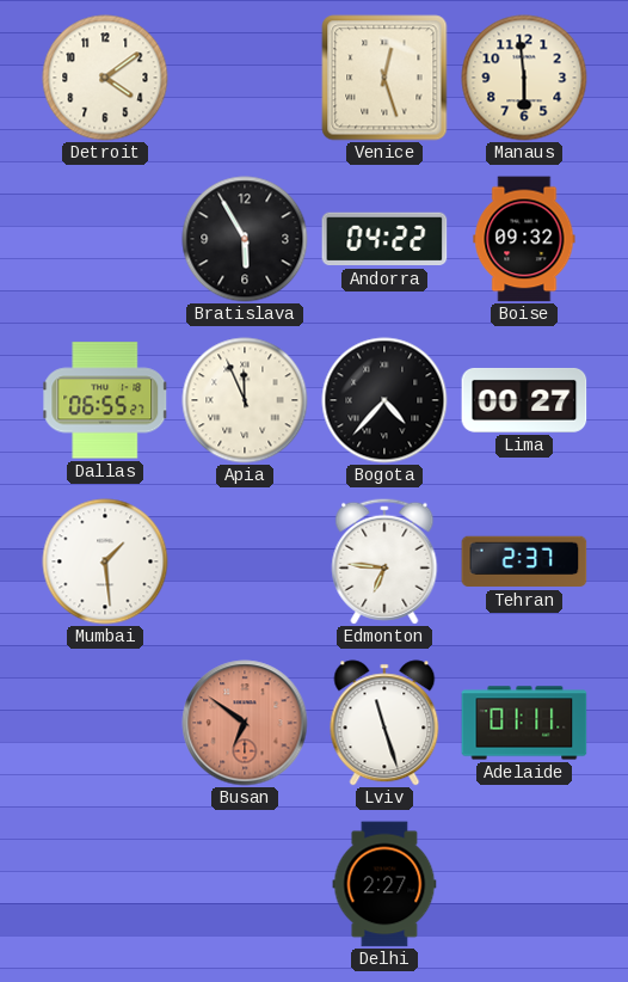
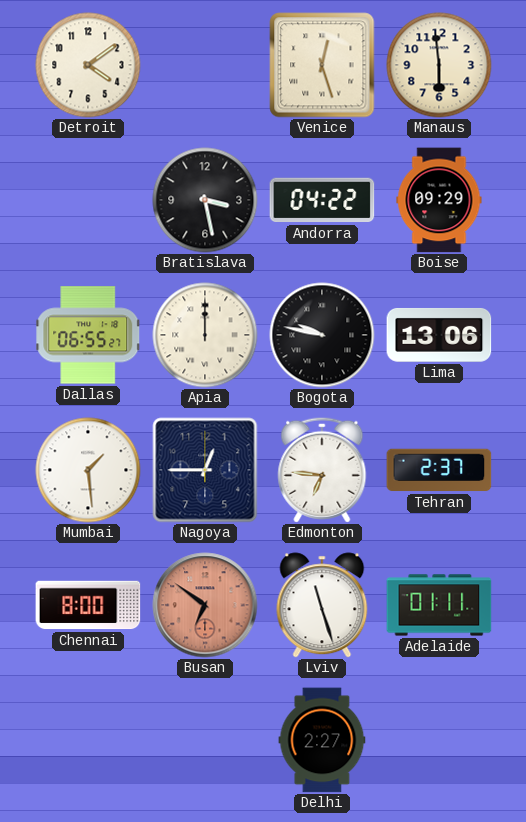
Bratislava: 5:55 -> 3:28 (205, 200)
Boise: 09:32 -> 09:29 (439, 200)
Apia: 11:56 -> 12:00 (205, 335)
Bogota: 4:37 -> 9:47 (322, 335)
Lima: 00:27 -> 13:06 (439, 335)
Nagoya: none -> 12:45 (205, 470)
Chennai: none -> 8:00 (88, 605)
